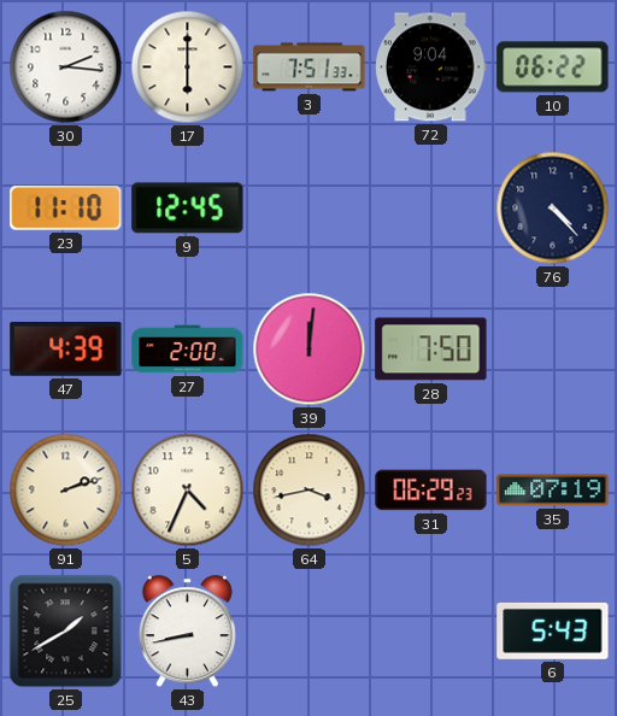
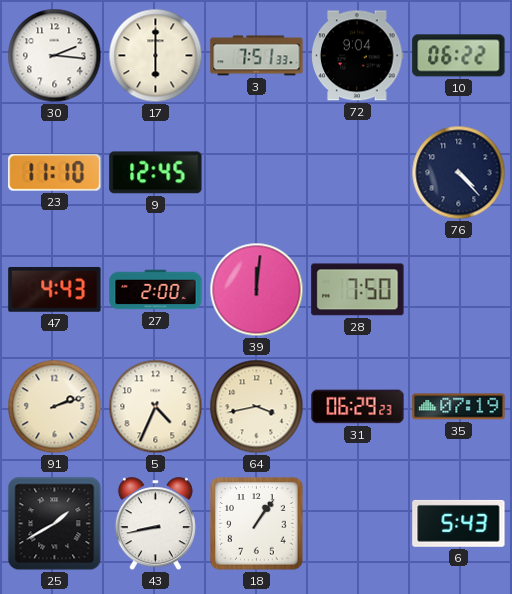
47: 4:39 -> 4:43 (55, 290)
18: none -> 1:06 (257, 524)
